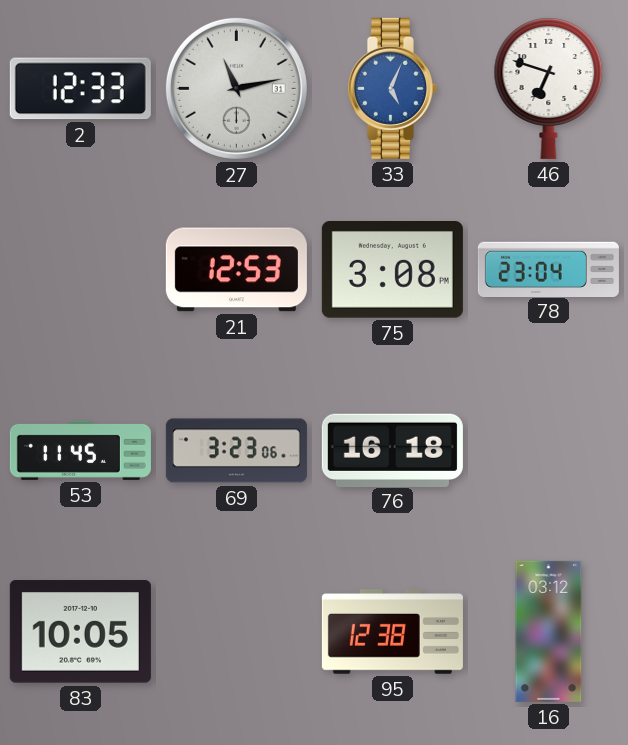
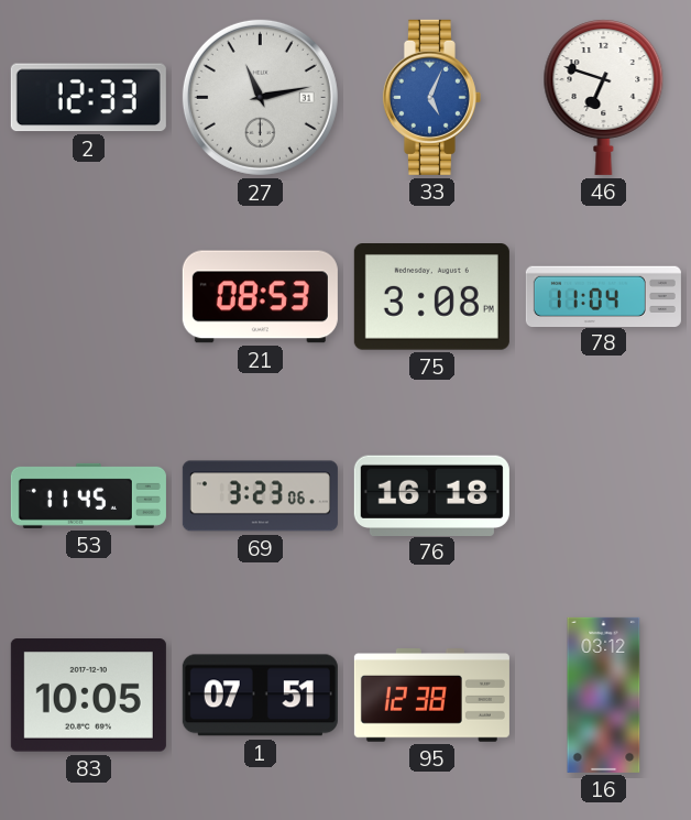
21: 12:53 -> 08:53 (260, 297)
78: 23:04 -> 11:04 (603, 296)
1: none -> 07:51 (260, 696)
